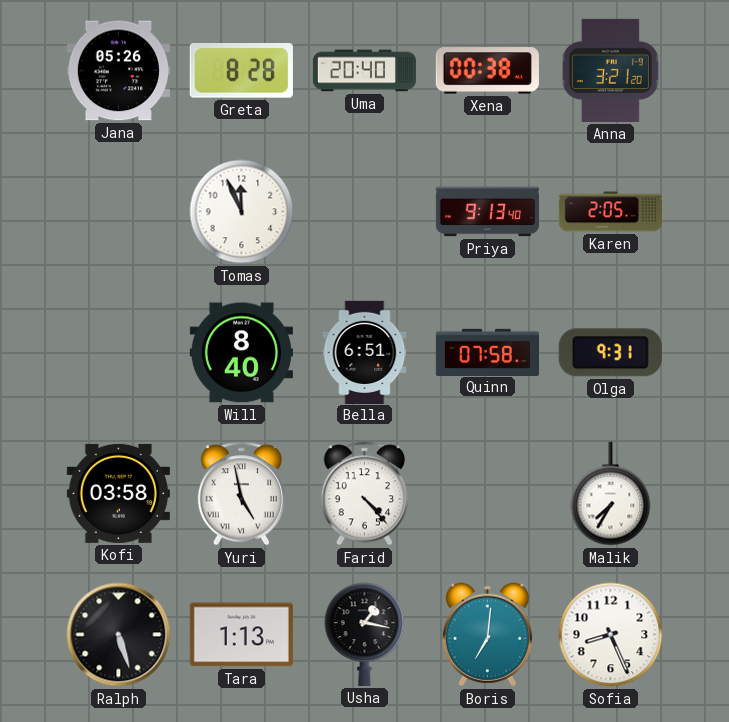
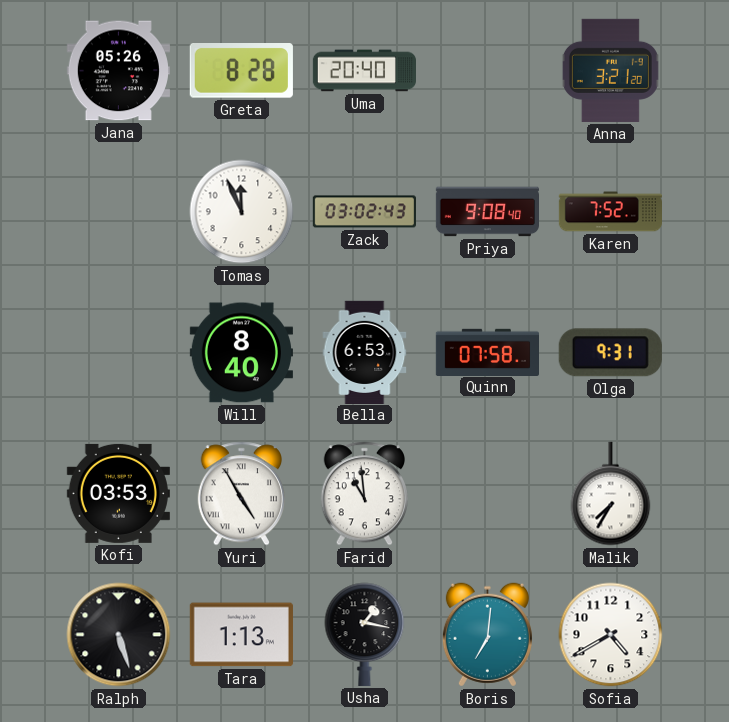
Xena: 00:38 -> none (487, 71)
Zack: none -> 03:02 (364, 212)
Priya: 9:13 -> 9:08 (487, 212)
Karen: 2:05 -> 7:52 (610, 212)
Bella: 6:51 -> 6:53 (365, 352)
Kofi: 03:58 -> 03:53 (118, 493)
Yuri: 4:58 -> 4:55 (241, 494)
Farid: 4:23 -> 10:59 (364, 494)
Sofia: 8:26 -> 4:40 (611, 635)
